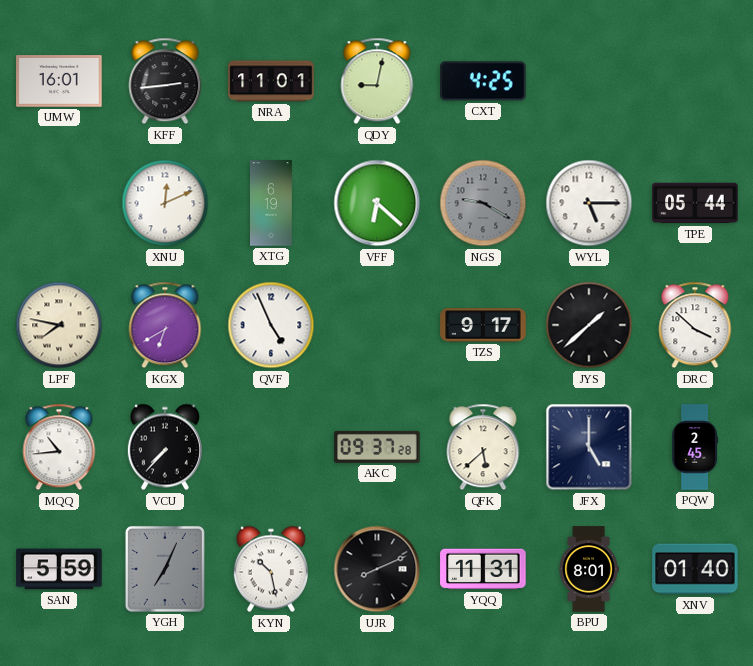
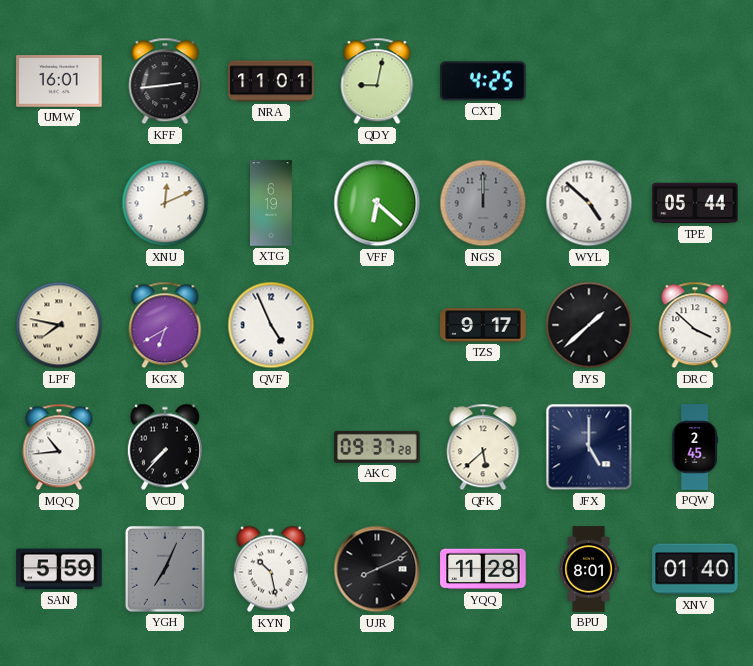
NGS: 9:20 -> 12:00 (483, 203)
WYL: 5:15 -> 4:52 (589, 203)
YQQ: 11:31 -> 11:28 (483, 569)
